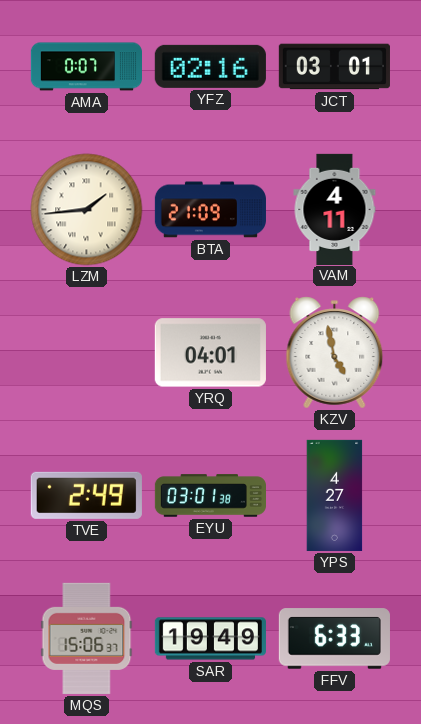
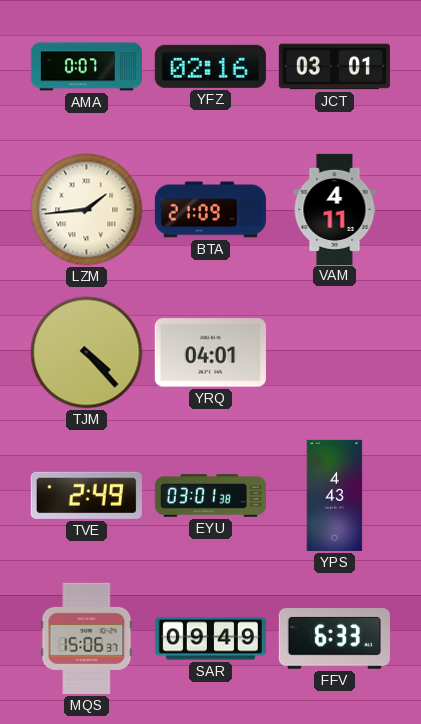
TJM: none -> 4:23 (87, 353)
KZV: 4:58 -> none (335, 353)
YPS: 4:27 -> 4:43 (335, 495)
SAR: 19:49 -> 09:49 (210, 639)
